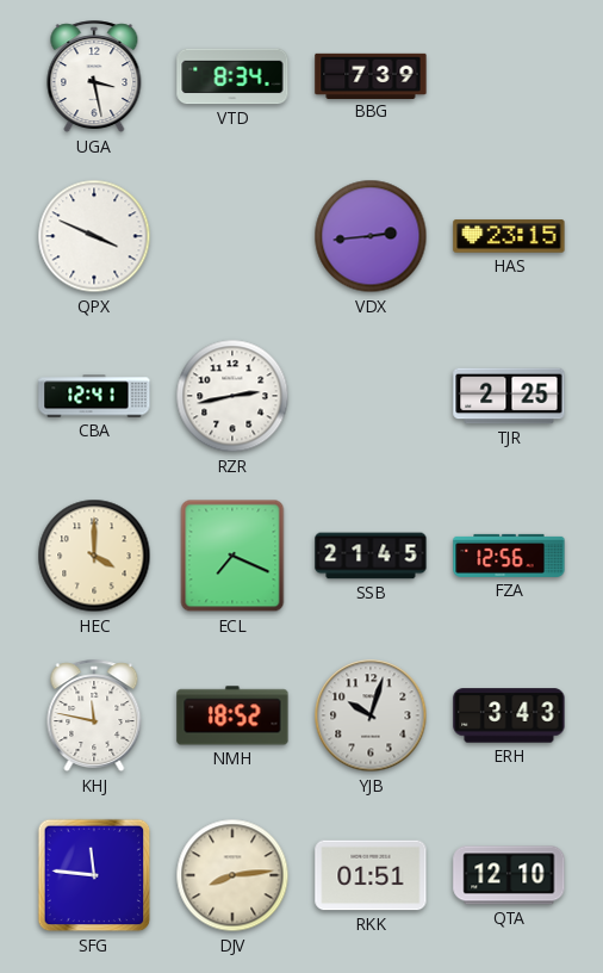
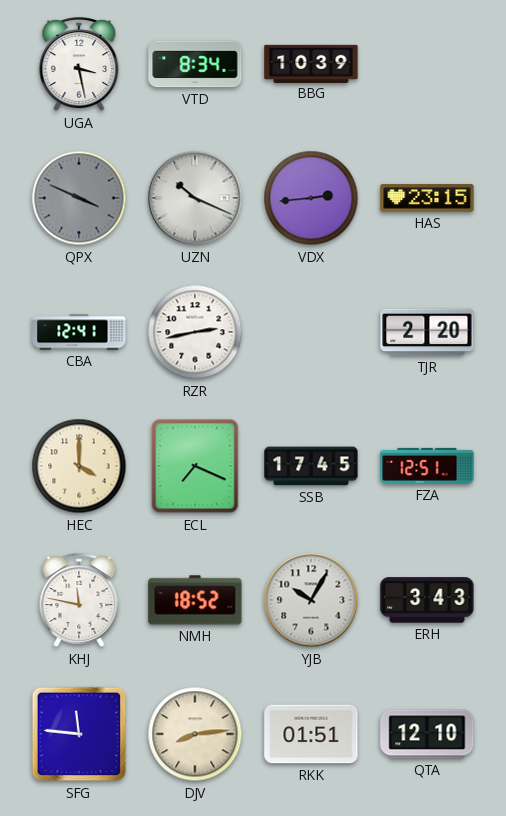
BBG: 7:39 -> 10:39 (311, 63)
QPX dial: white -> grey (79, 198)
UZN: none -> 10:19 (195, 198)
TJR: 2:25 -> 2:20 (427, 332)
SSB: 21:45 -> 17:45 (311, 466)
FZA: 12:56 -> 12:51 (427, 466)
YJB: 10:03 -> 10:05 (311, 600)
